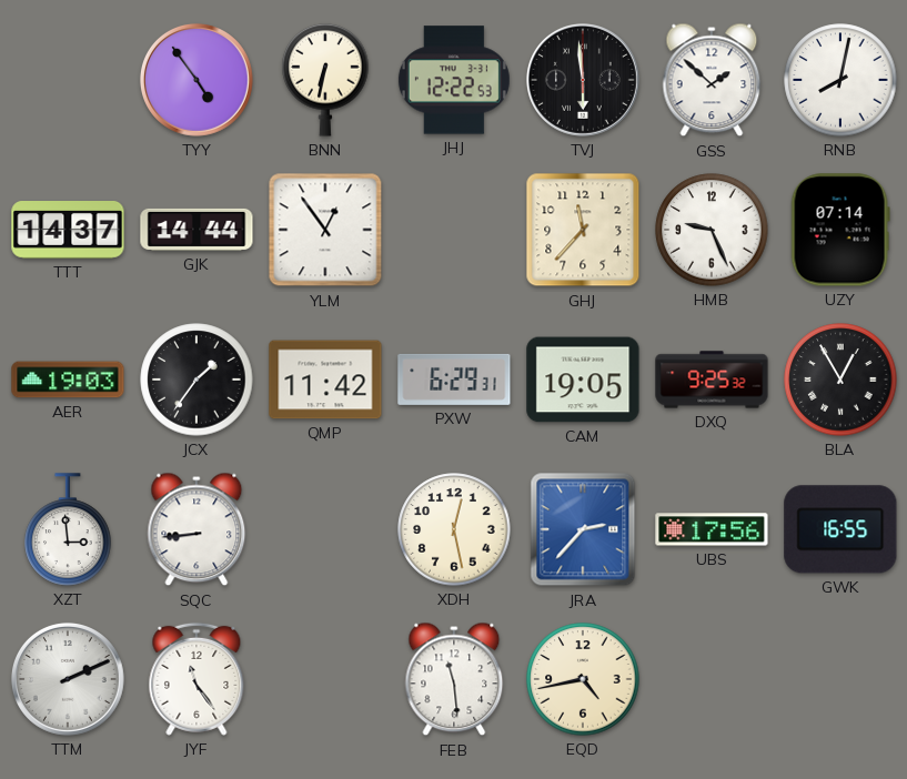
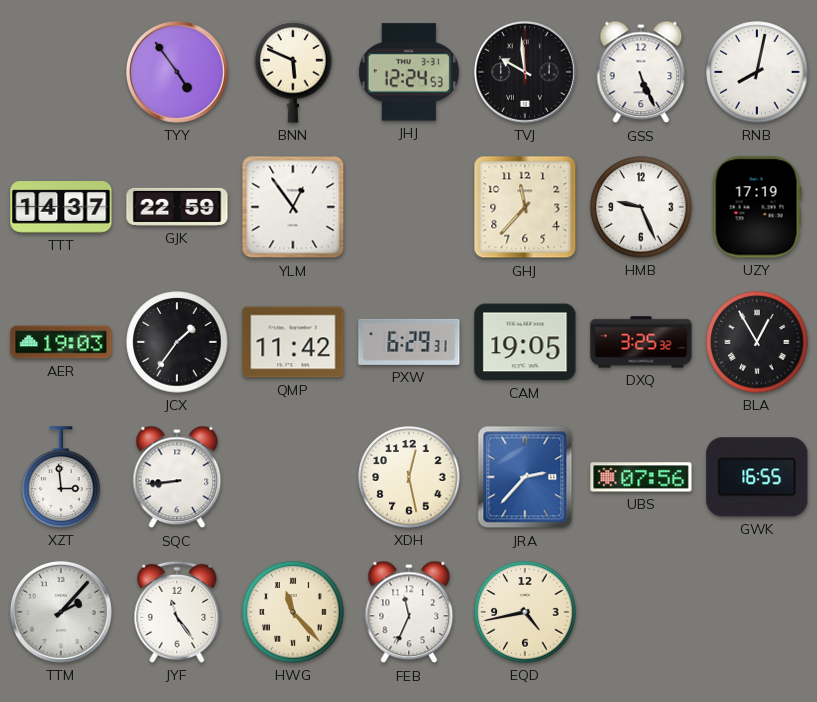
BNN: 6:32 -> 5:49 (293, 72)
JHJ: 12:22 -> 12:24 (409, 72)
TVJ: 5:59 -> 9:59 (525, 72)
GSS: 1:52 -> 5:26 (641, 72)
GJK: 14:44 -> 22:59 (177, 207)
UZY: 07:14 -> 17:19 (757, 207)
DXQ: 9:25 -> 3:25 (641, 342)
UBS: 17:56 -> 07:56 (641, 477)
TTM: 2:11 -> 2:07 (61, 612)
HWG: none -> 11:23 (293, 612)
FEB: 11:29 -> 11:34 (409, 612)
